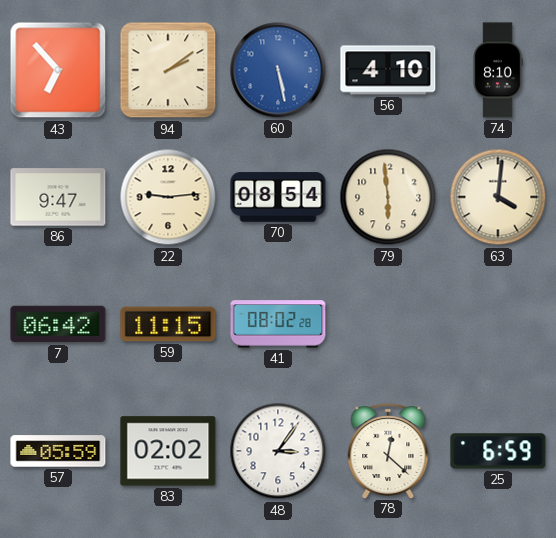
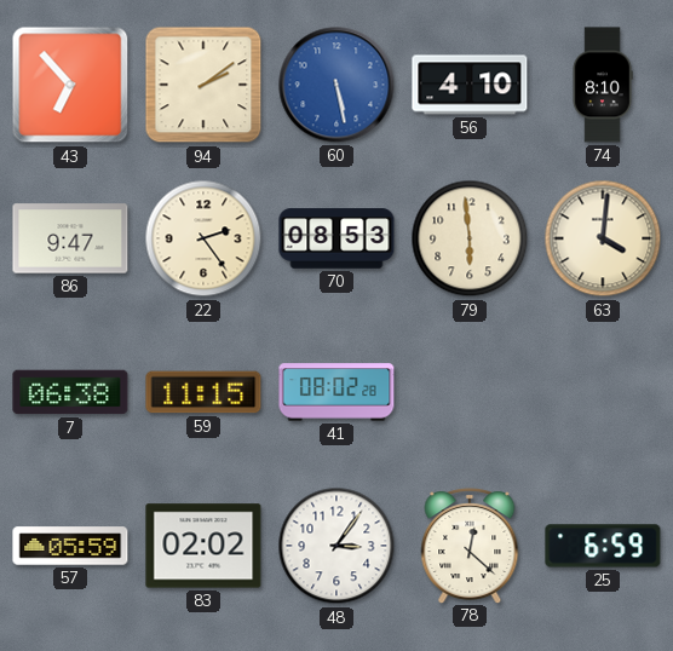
22: 9:14 -> 2:24 (203, 238)
70: 08:54 -> 08:53 (336, 238)
7: 06:42 -> 06:38 (70, 392)
